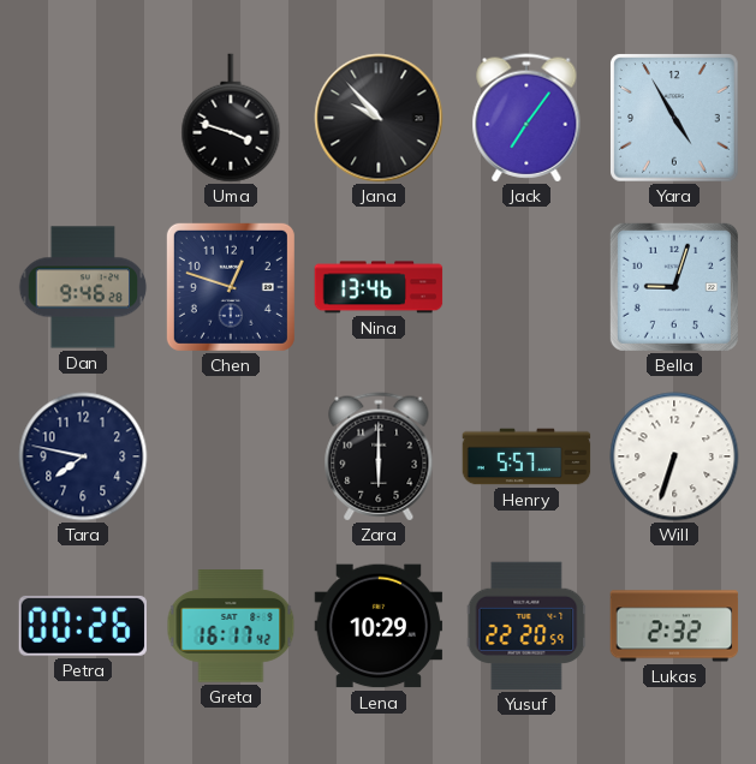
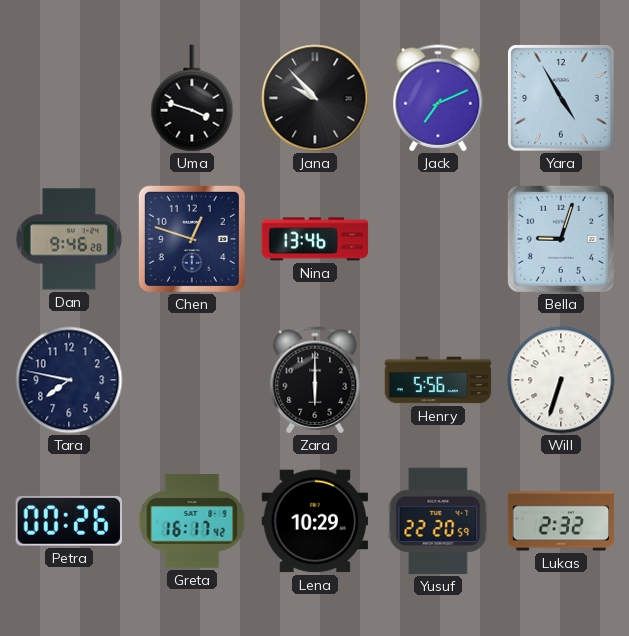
Jack: 7:06 -> 7:11 (438, 98)
Henry: 5:57 -> 5:56 (438, 380)
